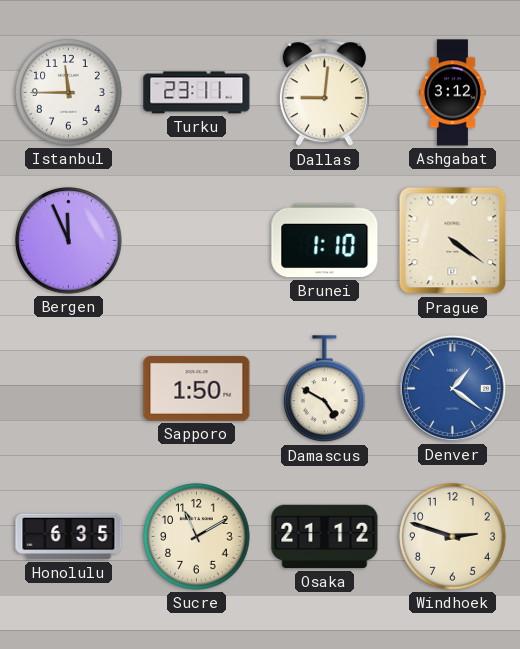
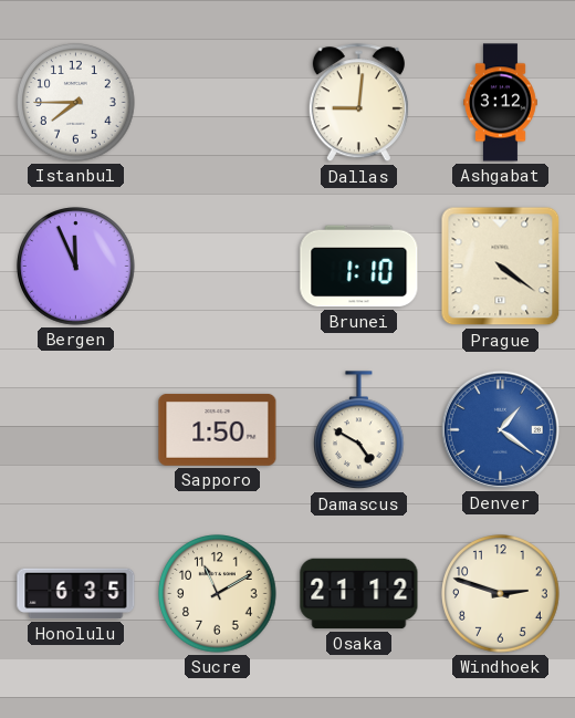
Istanbul: 11:45 -> 7:45 (76, 103)
Turku: 23:11 -> none (197, 93)
